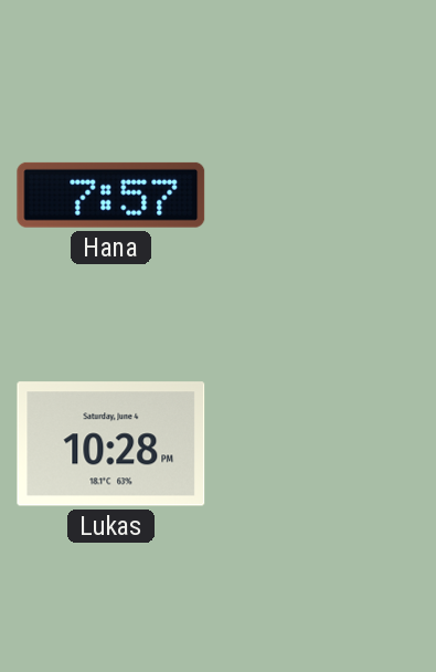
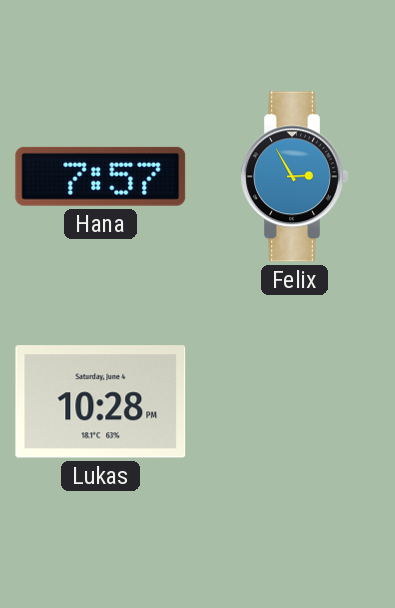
Felix: none -> 2:55 (294, 177)
